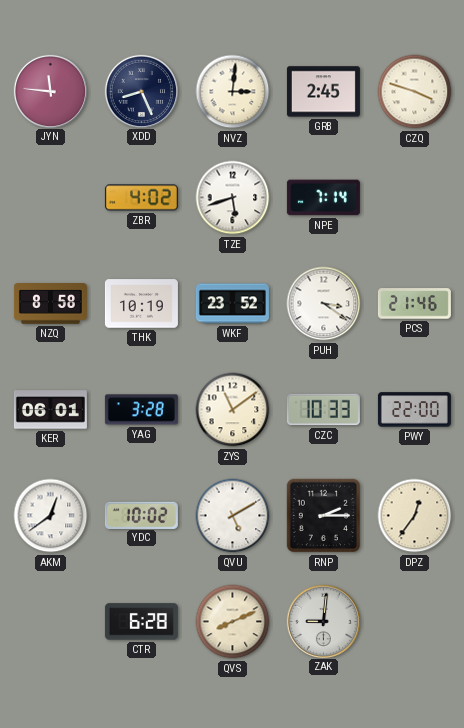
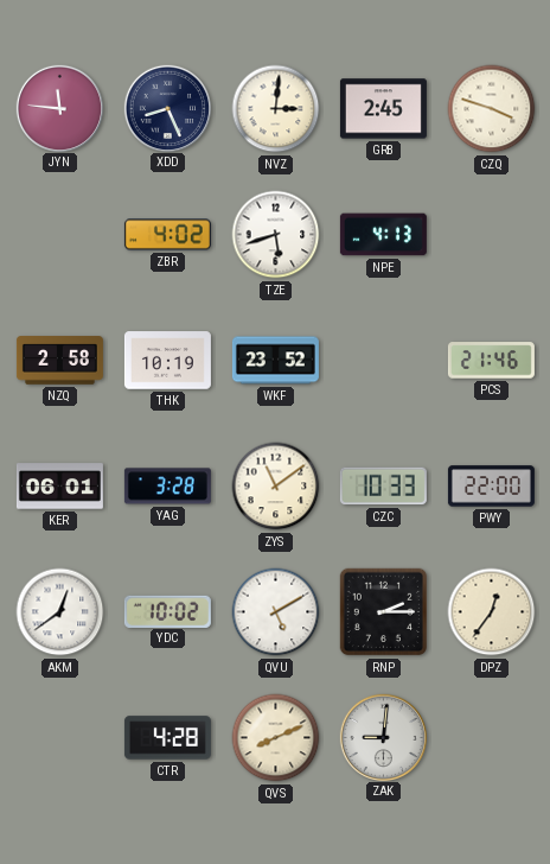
NPE: 7:14 -> 4:13 (383, 235)
NZQ: 8:58 -> 2:58 (59, 361)
PUH: 3:21 -> none (324, 304)
CTR: 6:28 -> 4:28 (167, 738)
